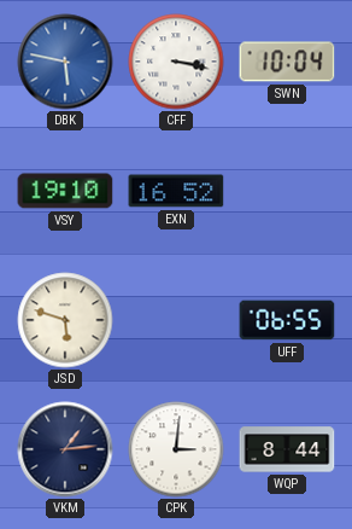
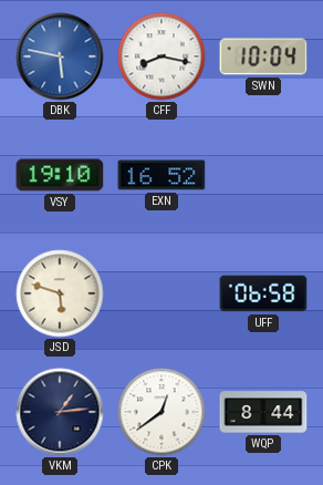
CFF: 3:17 -> 8:17 (161, 56)
UFF: 06:55 -> 06:58 (263, 293)
CPK: 3:01 -> 12:39 (161, 412)
